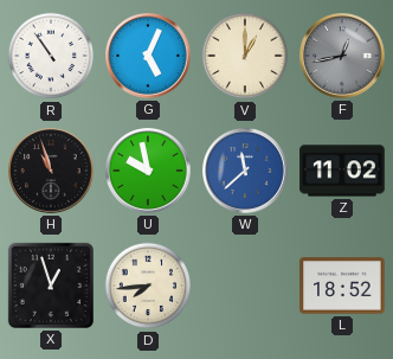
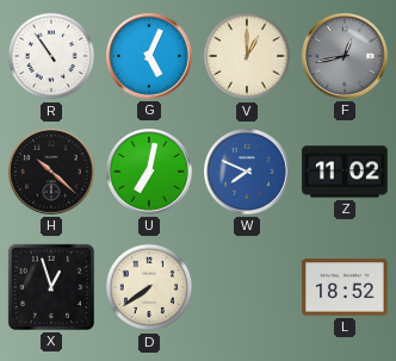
H: 10:57 -> 10:22 (52, 173)
U: 9:58 -> 7:02 (150, 173)
W: 11:38 -> 7:49 (248, 173)
D: 7:44 -> 7:39 (149, 287)
